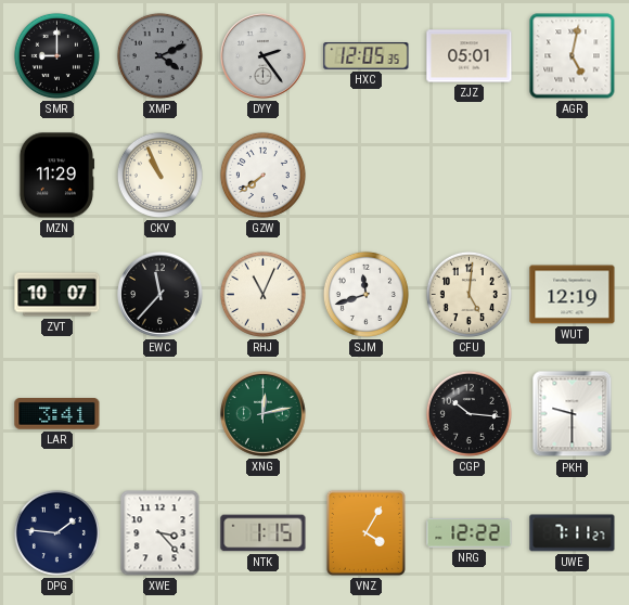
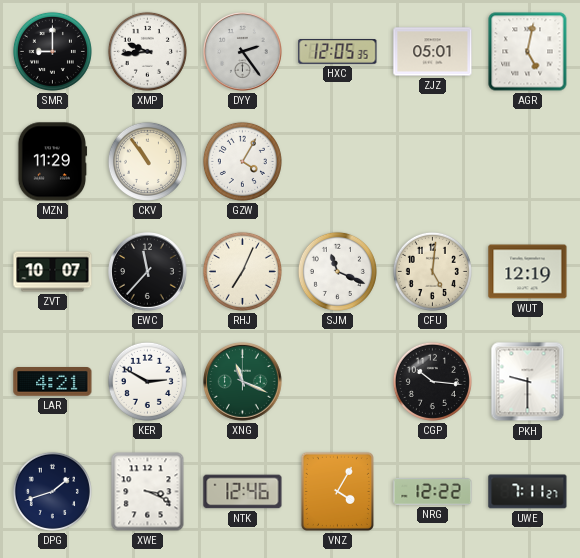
XMP: 4:11 -> 9:44 (147, 51)
XMP dial: grey -> white (147, 51)
CKV: 10:56 -> 10:54 (147, 161)
GZW: 7:39 -> 4:05 (242, 161)
RHJ: 11:04 -> 7:04 (242, 271)
SJM: 11:42 -> 11:19 (337, 271)
LAR: 3:41 -> 4:21 (53, 382)
KER: none -> 2:50 (147, 381)
XNG: 12:13 -> 11:19 (243, 382)
DPG: 1:46 -> 1:42 (52, 491)
XWE: 3:23 -> 3:19 (148, 492)
NTK: 1:15 -> 12:46 (243, 492)
